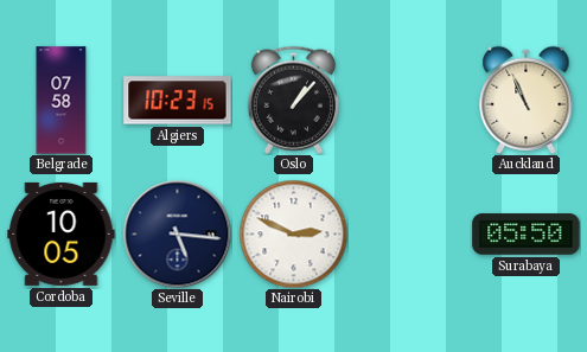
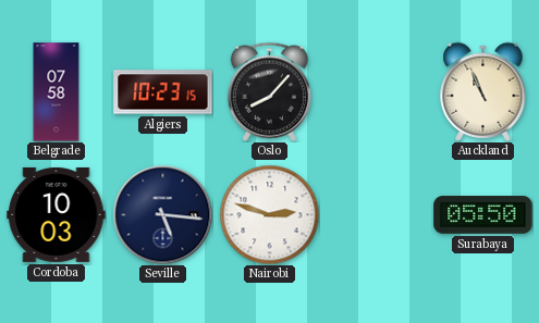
Oslo: 1:07 -> 8:07 (269, 91)
Cordoba: 10:05 -> 10:03 (57, 214)
Nairobi: 2:49 -> 2:48 (269, 214)
